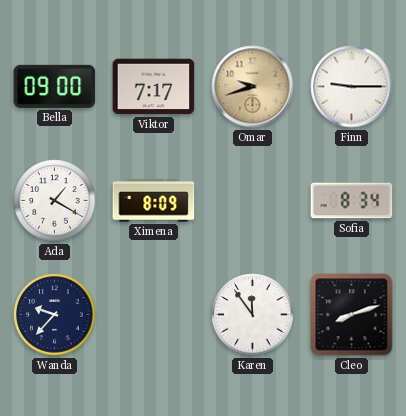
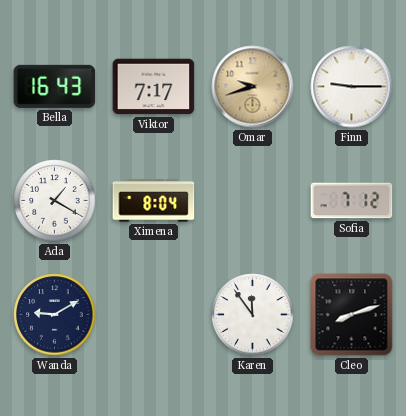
Bella: 09:00 -> 16:43 (55, 86)
Ximena: 8:09 -> 8:04 (154, 201)
Sofia: 8:34 -> 7:12 (352, 201)
Wanda: 9:37 -> 9:10 (55, 315)
